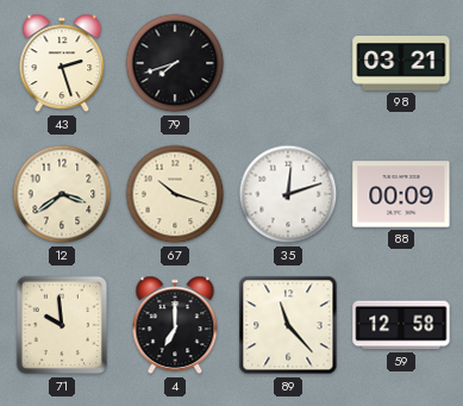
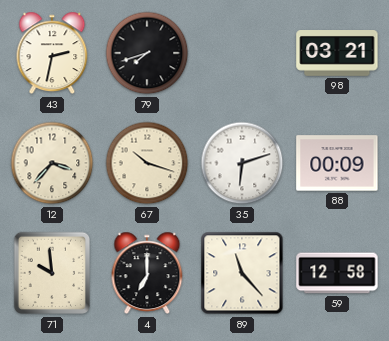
43: 2:27 -> 2:32 (52, 53)
12: 3:39 -> 3:37 (52, 163)
35: 12:12 -> 6:12 (242, 163)
